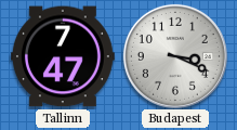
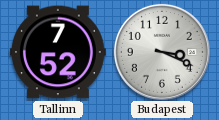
Tallinn: 7:47 -> 7:52 (58, 52)
